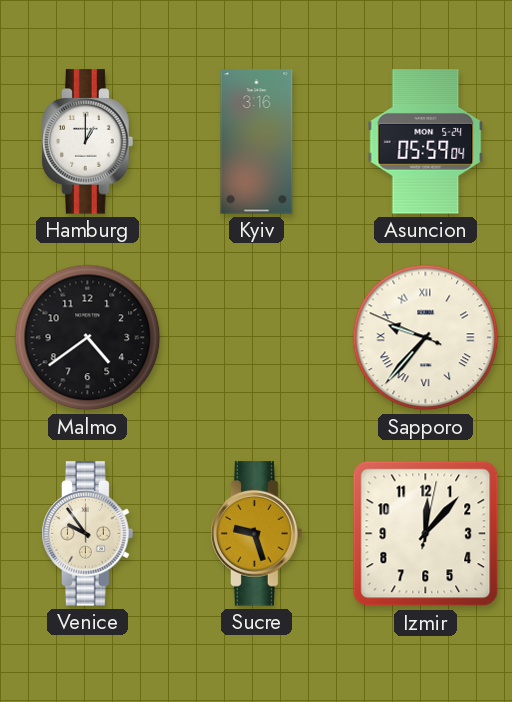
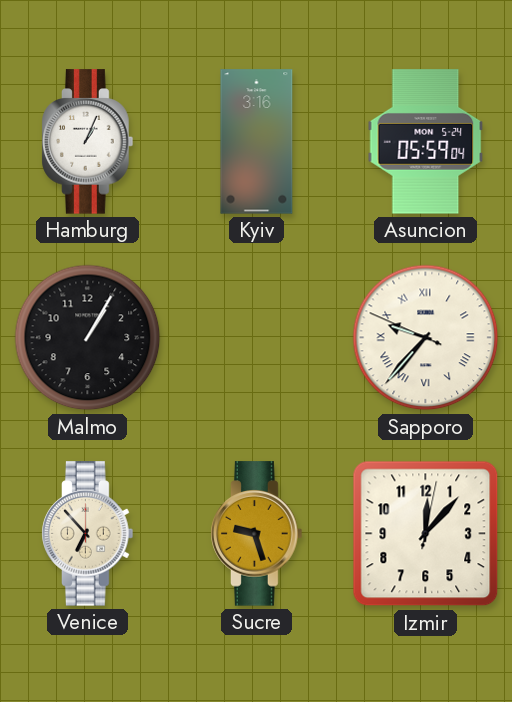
Hamburg: 1:00 -> 1:04 (88, 142)
Malmo: 4:39 -> 1:05 (88, 338)
Venice: 9:54 -> 6:53 (88, 534)
